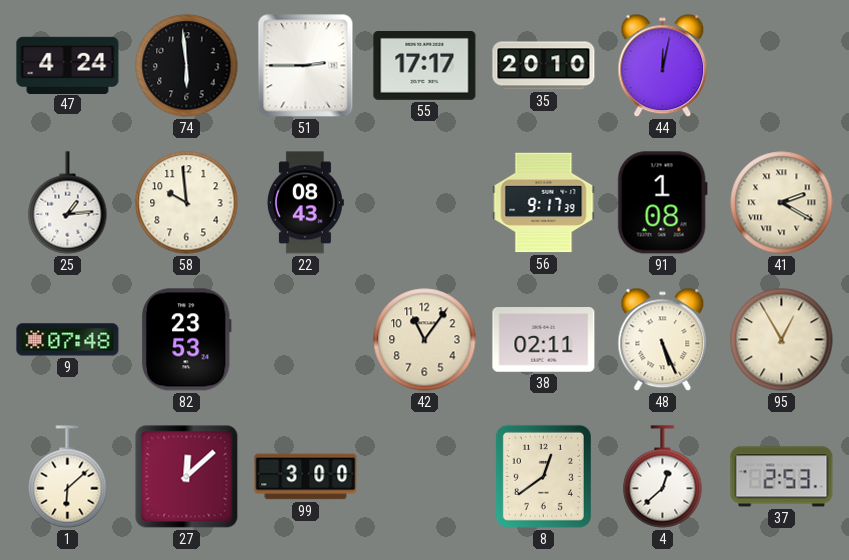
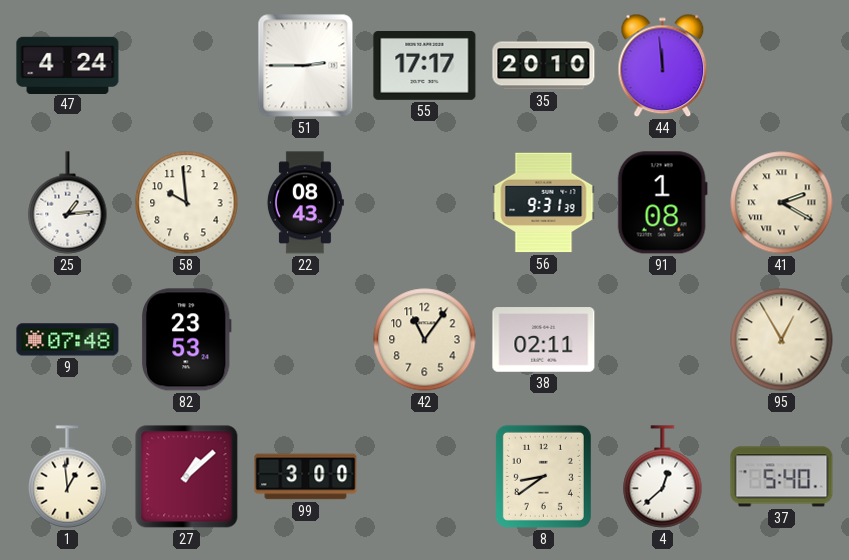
74: 5:59 -> none (187, 66)
44: 12:02 -> 11:59 (663, 66)
56: 9:17 -> 9:31 (544, 203)
48: 5:26 -> none (663, 340)
1: 6:08 -> 12:59 (68, 477)
27: 12:08 -> 1:08 (187, 477)
8: 12:39 -> 8:39 (543, 476)
37: 2:53 -> 5:40 (782, 477)
